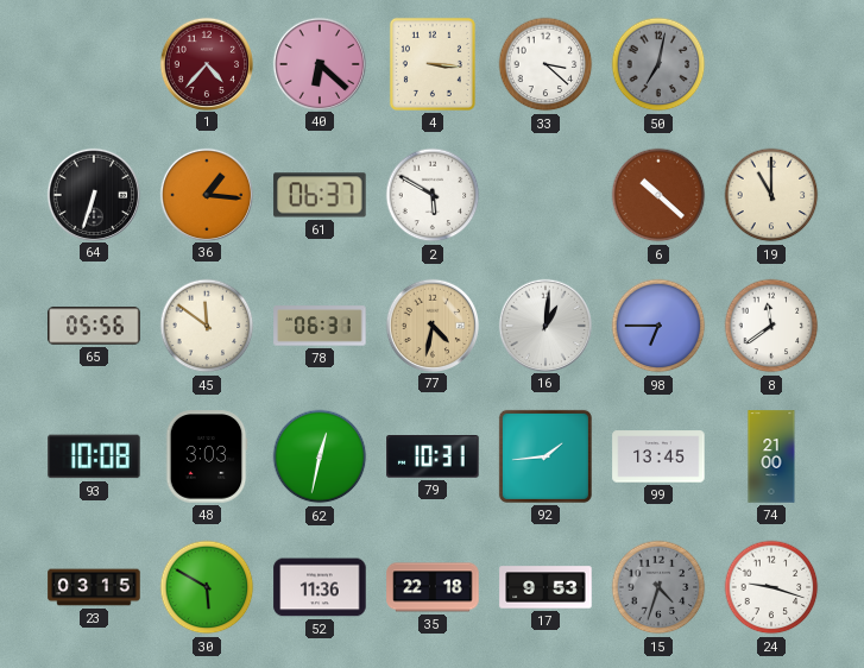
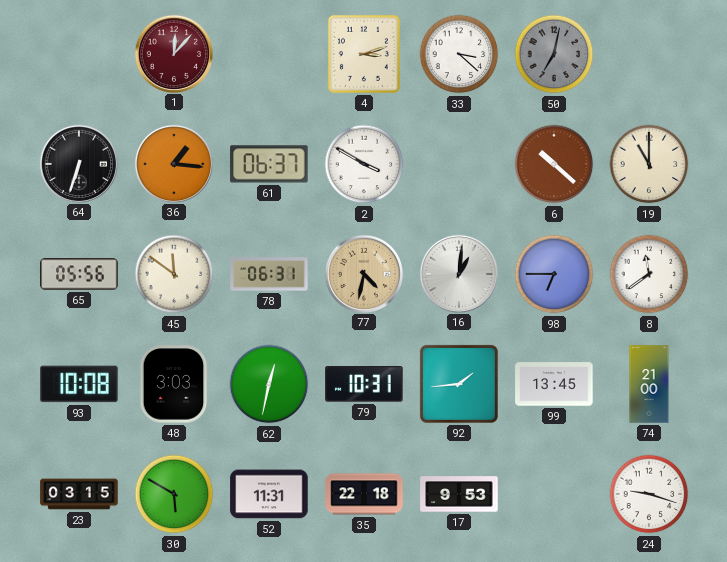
1: 4:37 -> 12:07 (173, 53)
40: 6:22 -> none (319, 63)
4: 3:16 -> 3:12 (364, 54)
2: 5:50 -> 3:50 (364, 164)
52: 11:36 -> 11:31 (269, 494)
15: 4:33 -> none (658, 587)
